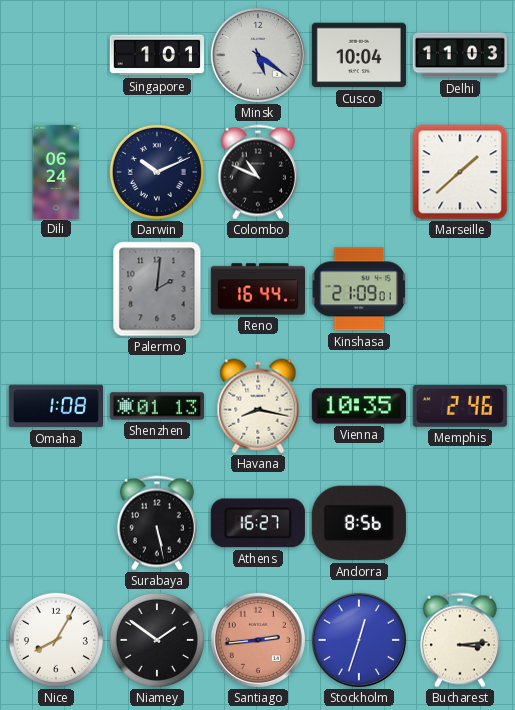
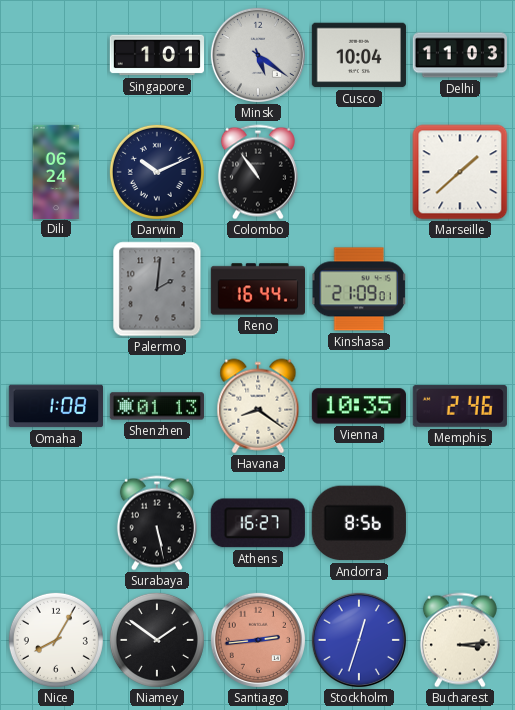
Colombo: 10:49 -> 10:54 (258, 172)
Havana: 8:17 -> 8:21 (258, 406)
